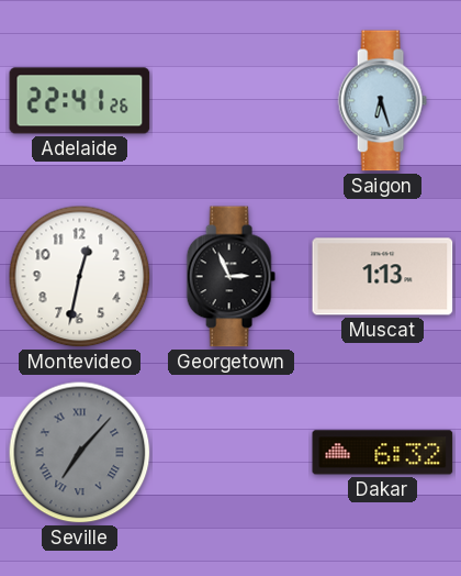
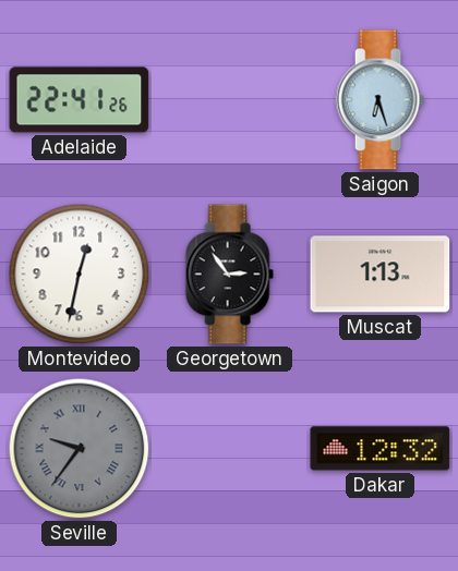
Georgetown: 2:56 -> 2:54 (229, 275)
Seville: 7:07 -> 9:36 (80, 449)
Dakar: 6:32 -> 12:32 (381, 449)
